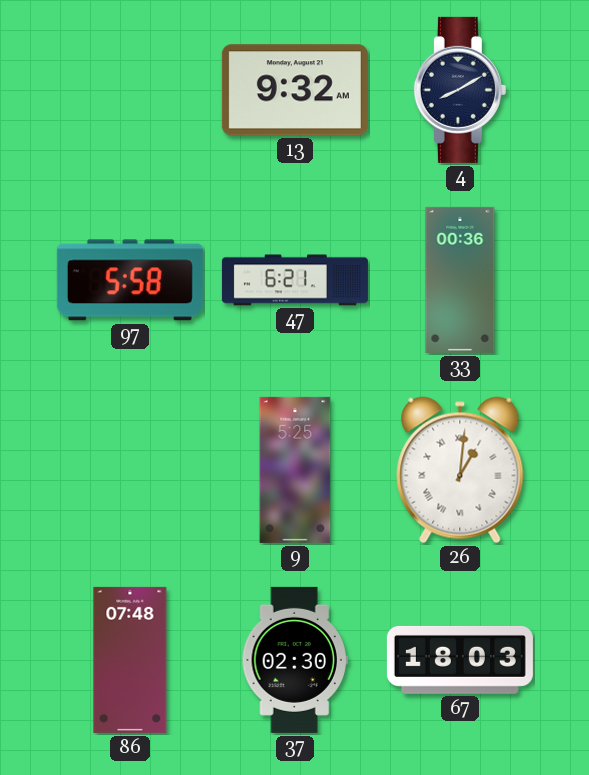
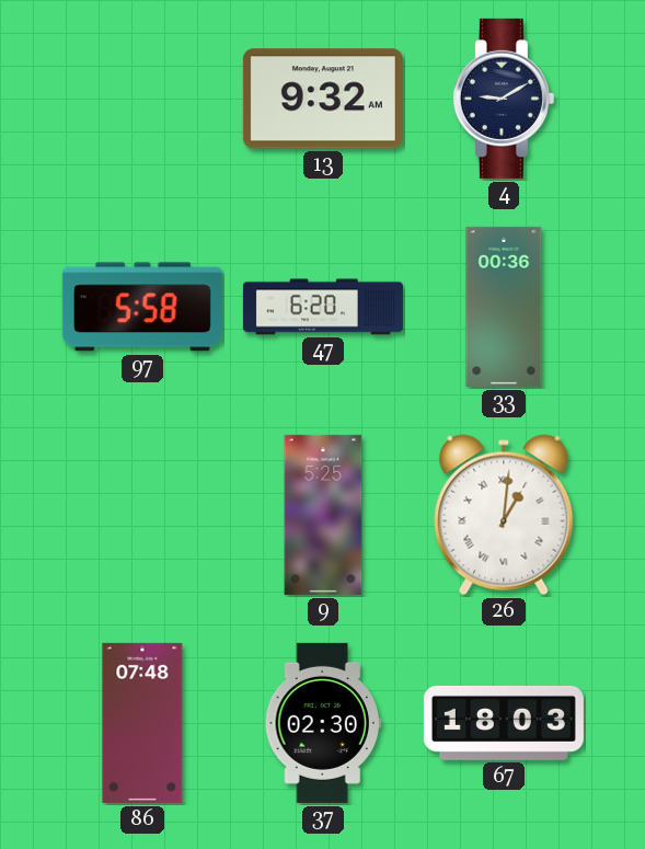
4: 8:10 -> 9:10 (504, 99)
47: 6:21 -> 6:20 (323, 307)
